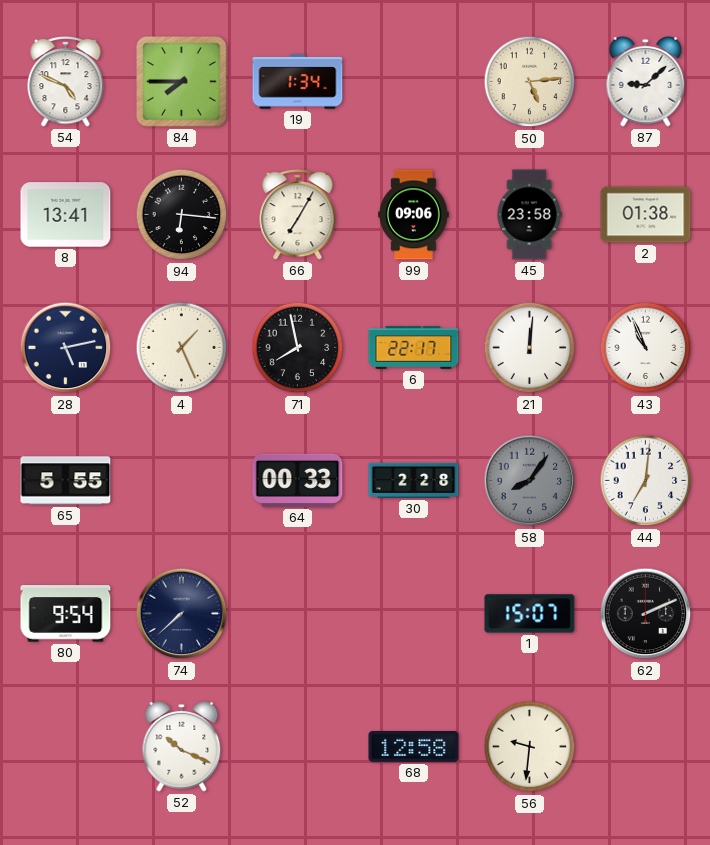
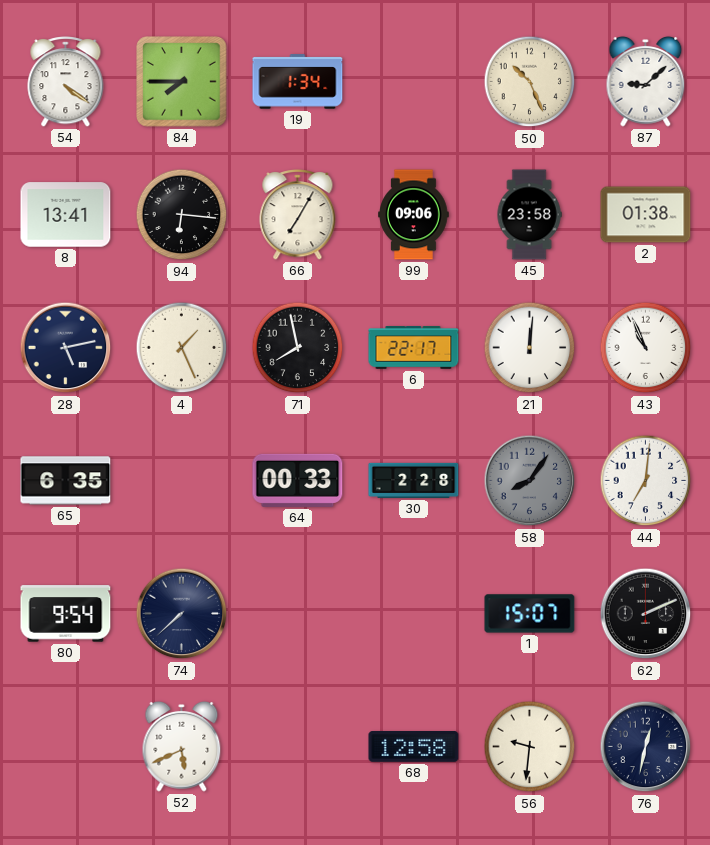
54: 4:49 -> 4:21 (66, 82)
50: 5:14 -> 10:26 (530, 82)
65: 5:55 -> 6:35 (66, 481)
52: 10:19 -> 5:41 (182, 746)
76: none -> 12:32 (646, 747)
